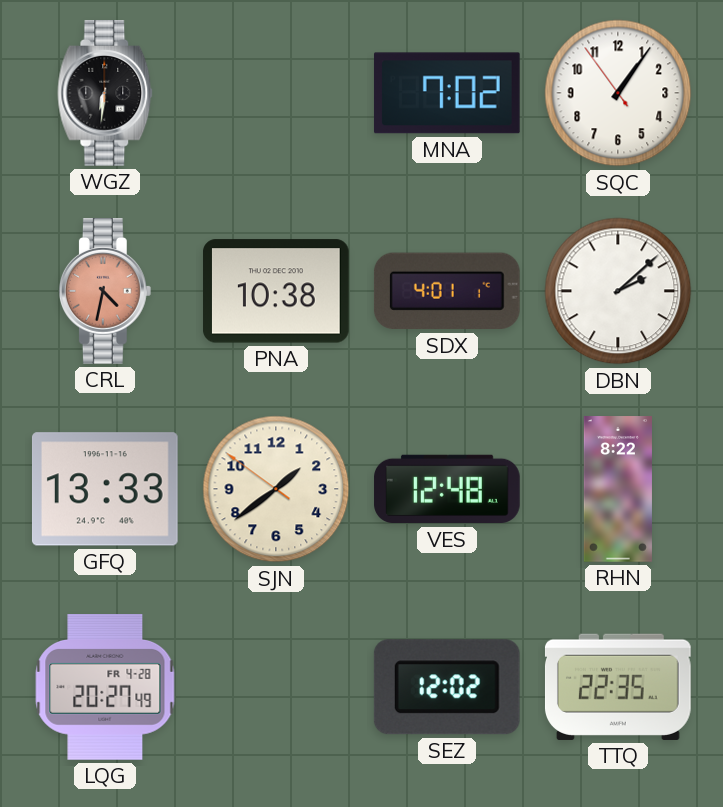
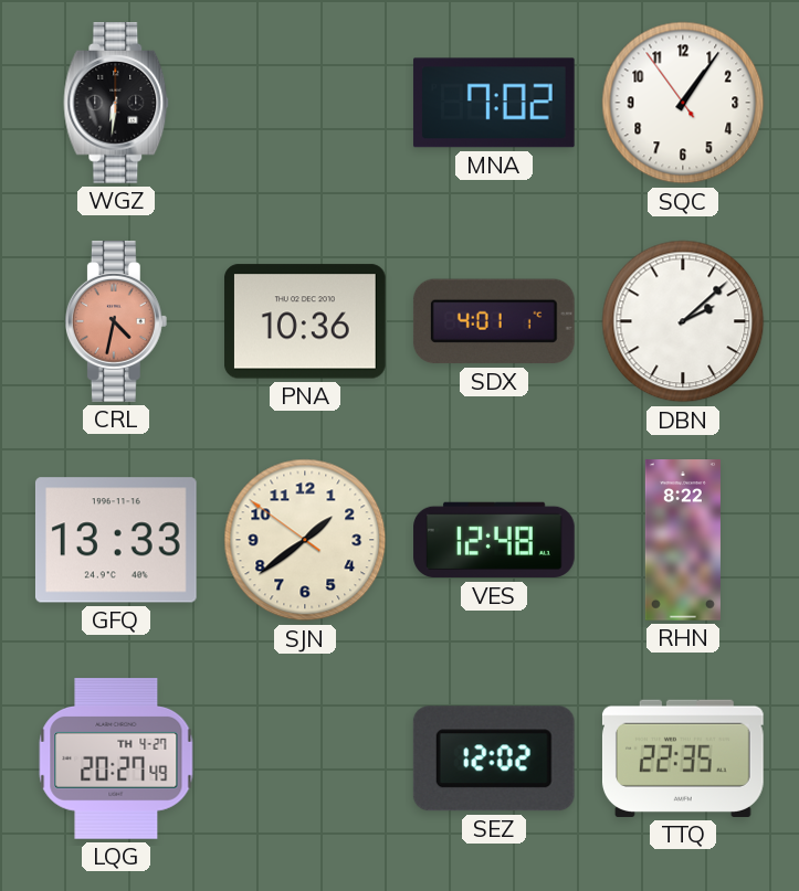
PNA: 10:38 -> 10:36 (306, 321)
LQG date: FR 4-28 -> TH 4-27 (116, 760)
